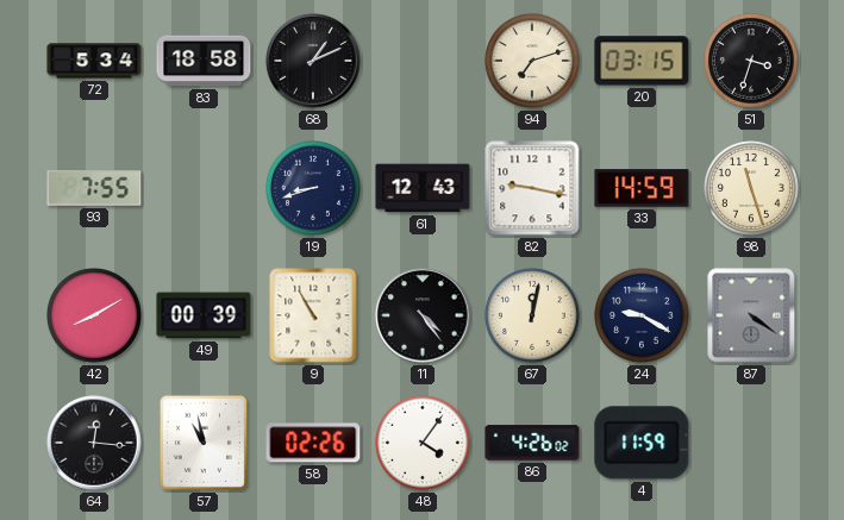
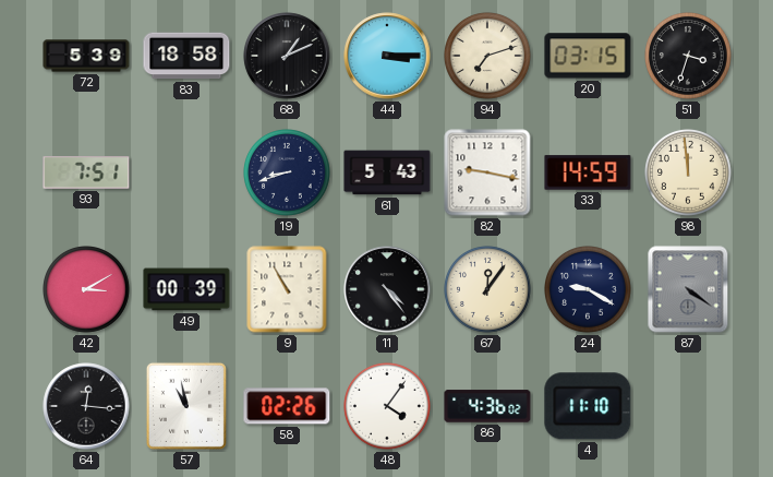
72: 5:34 -> 5:39 (86, 56)
44: none -> 3:15 (387, 56)
93: 7:55 -> 7:51 (86, 172)
61: 12:43 -> 5:43 (387, 172)
98: 11:27 -> 11:59 (689, 174)
42: 8:10 -> 3:10 (87, 290)
67: 12:02 -> 12:06 (488, 290)
86: 4:26 -> 4:36 (487, 406)
4: 11:59 -> 11:10 (588, 406)
